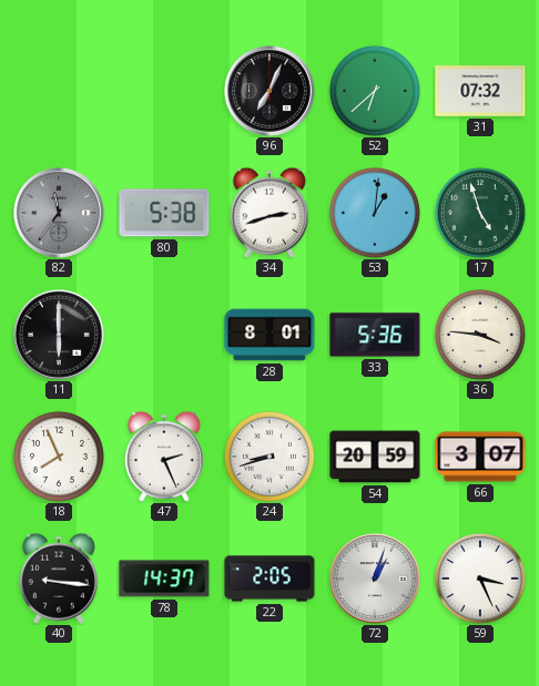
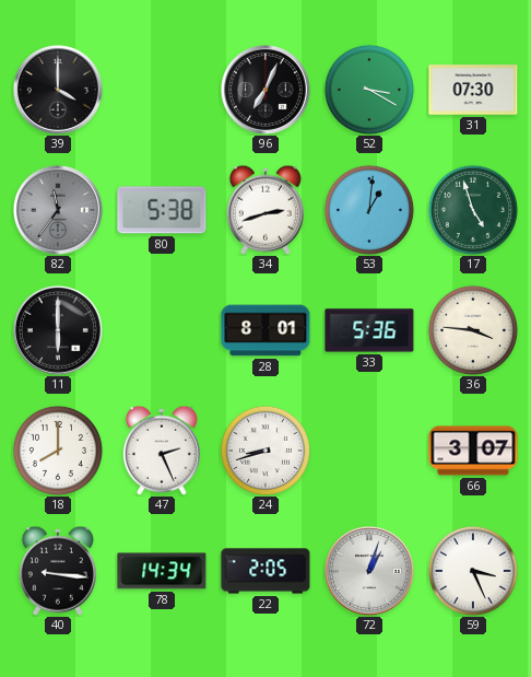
39: none -> 4:00 (58, 90)
52: 6:38 -> 3:20 (369, 90)
31: 07:32 -> 07:30 (473, 90)
18: 7:56 -> 8:00 (58, 451)
54: 20:59 -> none (375, 457)
78: 14:37 -> 14:34 (162, 571)
